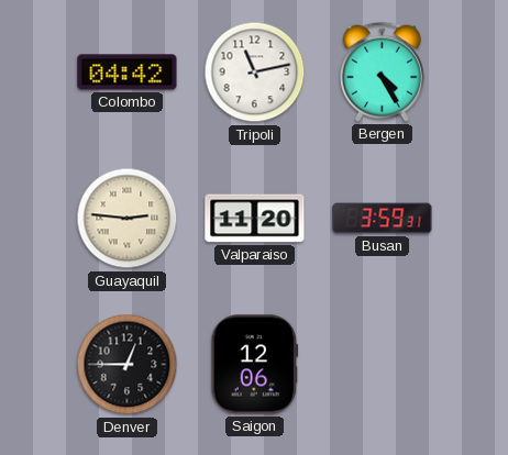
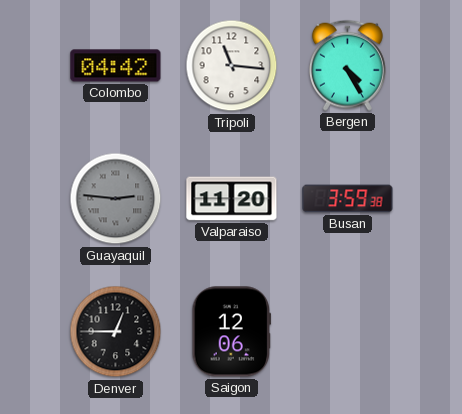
Tripoli: 11:13 -> 11:16 (232, 66)
Guayaquil dial: cream -> grey (116, 199)
Busan: 3:59:31 -> 3:59:38 (348, 199)
